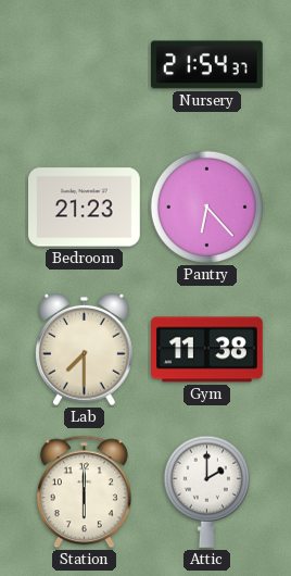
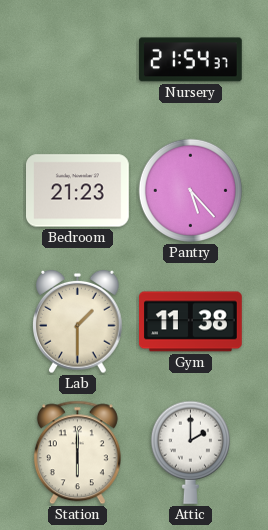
Pantry: 6:23 -> 5:23 (190, 190)
Lab: 7:30 -> 1:30 (78, 322)
